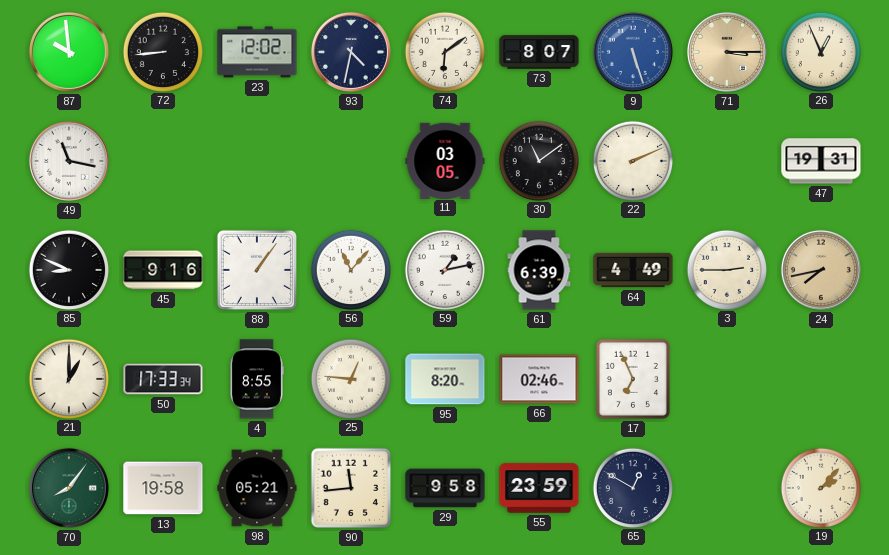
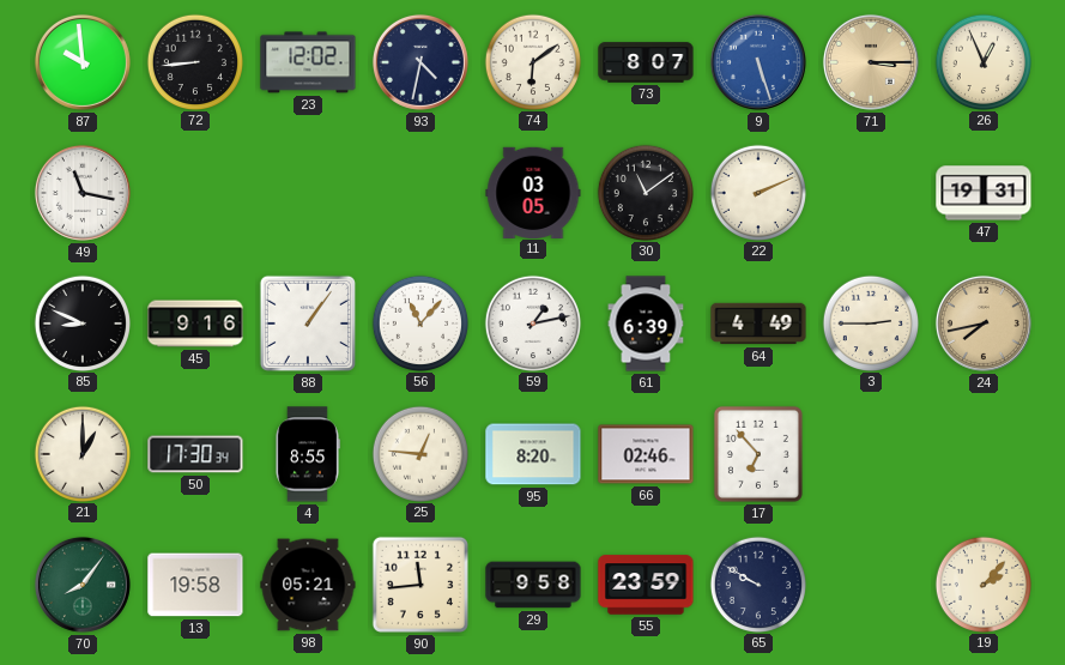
50: 17:33 -> 17:30 (195, 454)
17: 6:56 -> 6:53 (758, 454)
65: 12:50 -> 9:50 (757, 584)
